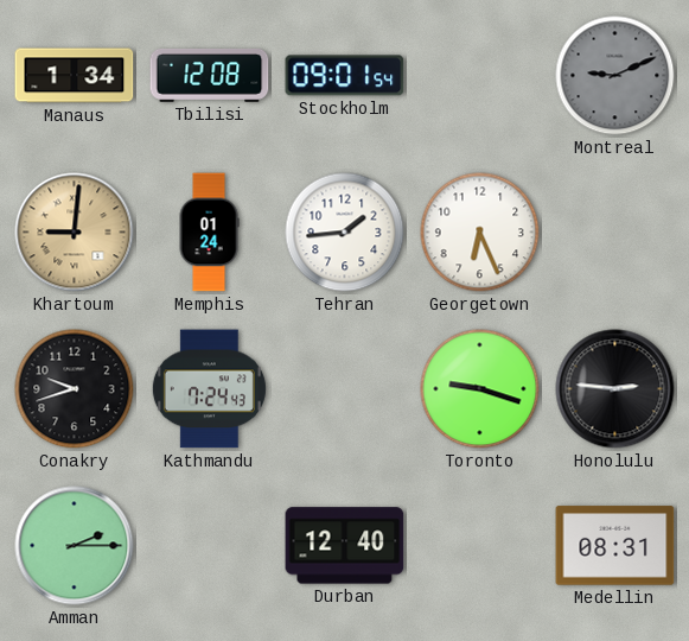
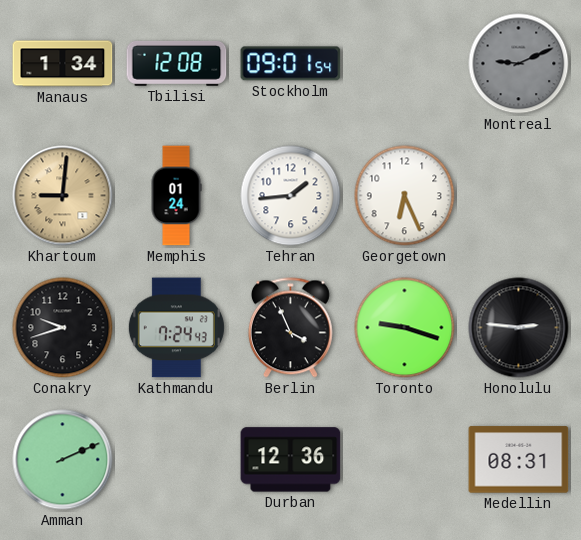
Berlin: none -> 3:56 (290, 328)
Amman: 2:15 -> 2:11 (63, 460)
Durban: 12:40 -> 12:36 (291, 460)
